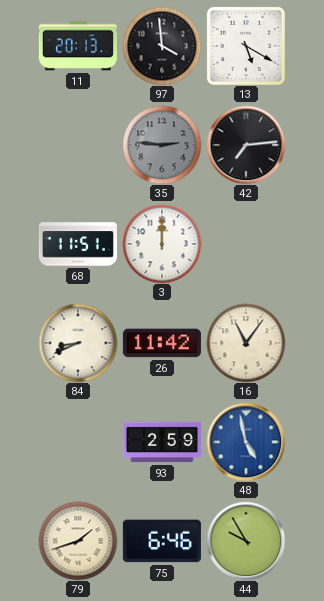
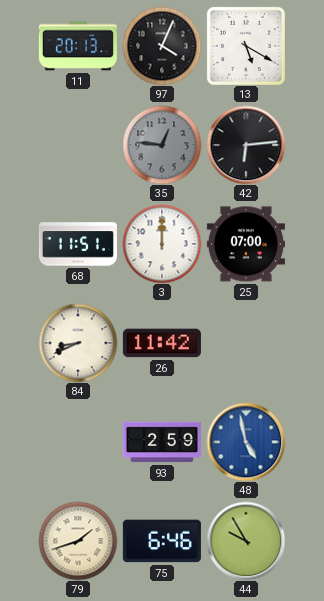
97: 3:59 -> 4:04 (162, 46)
35: 2:46 -> 12:46 (162, 145)
42: 7:14 -> 6:14 (246, 145)
25: none -> 07:00 (246, 244)
16: 11:06 -> none (246, 343)
